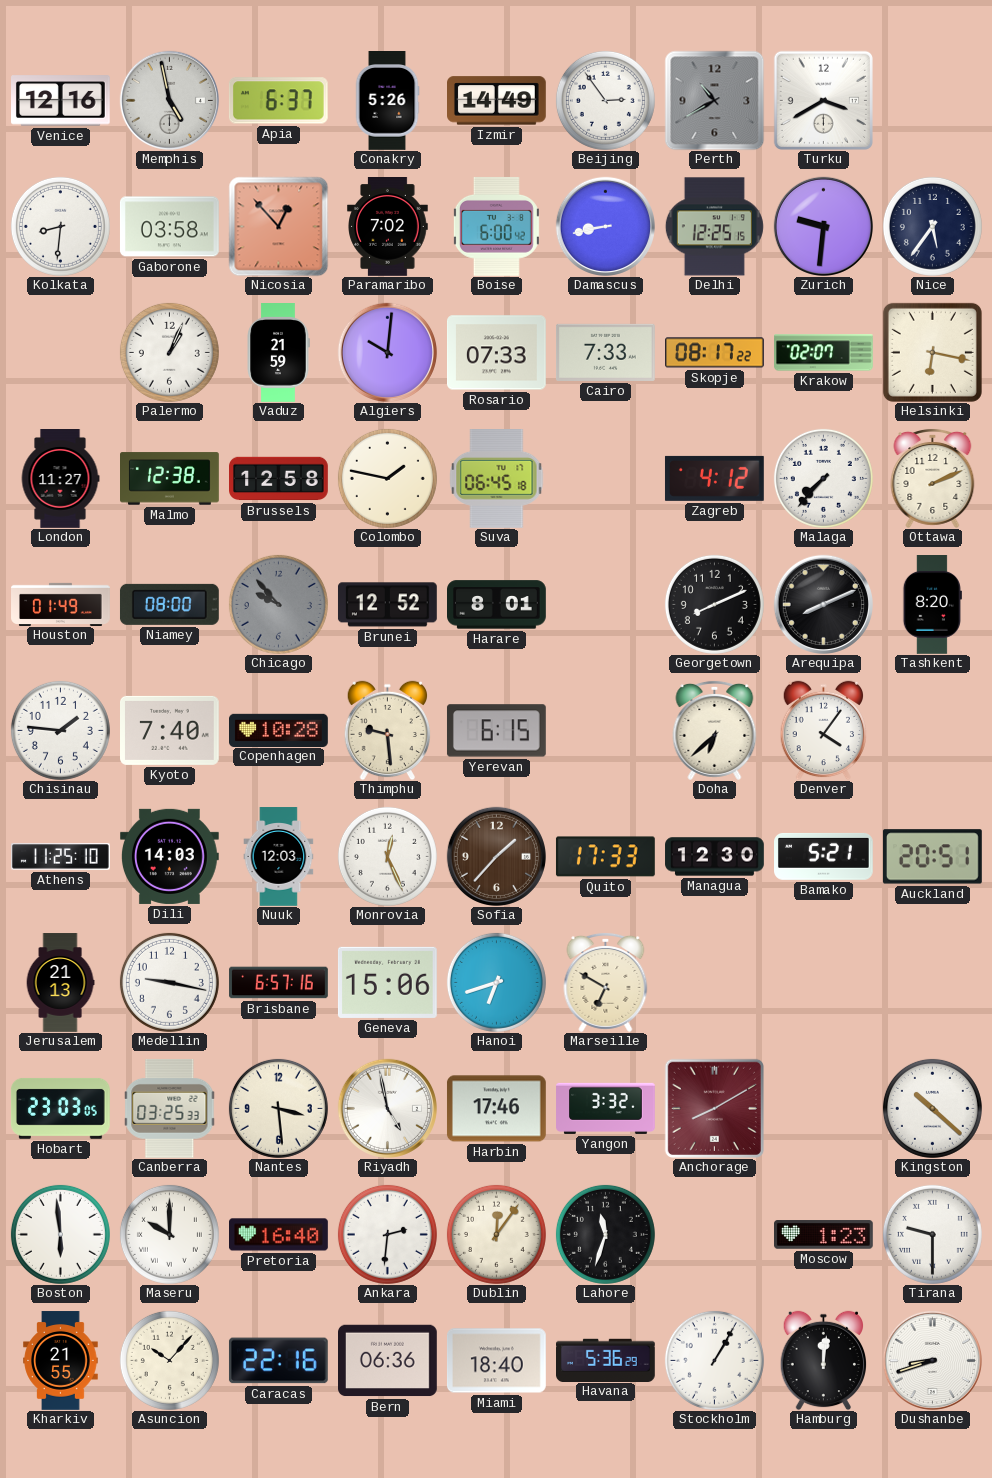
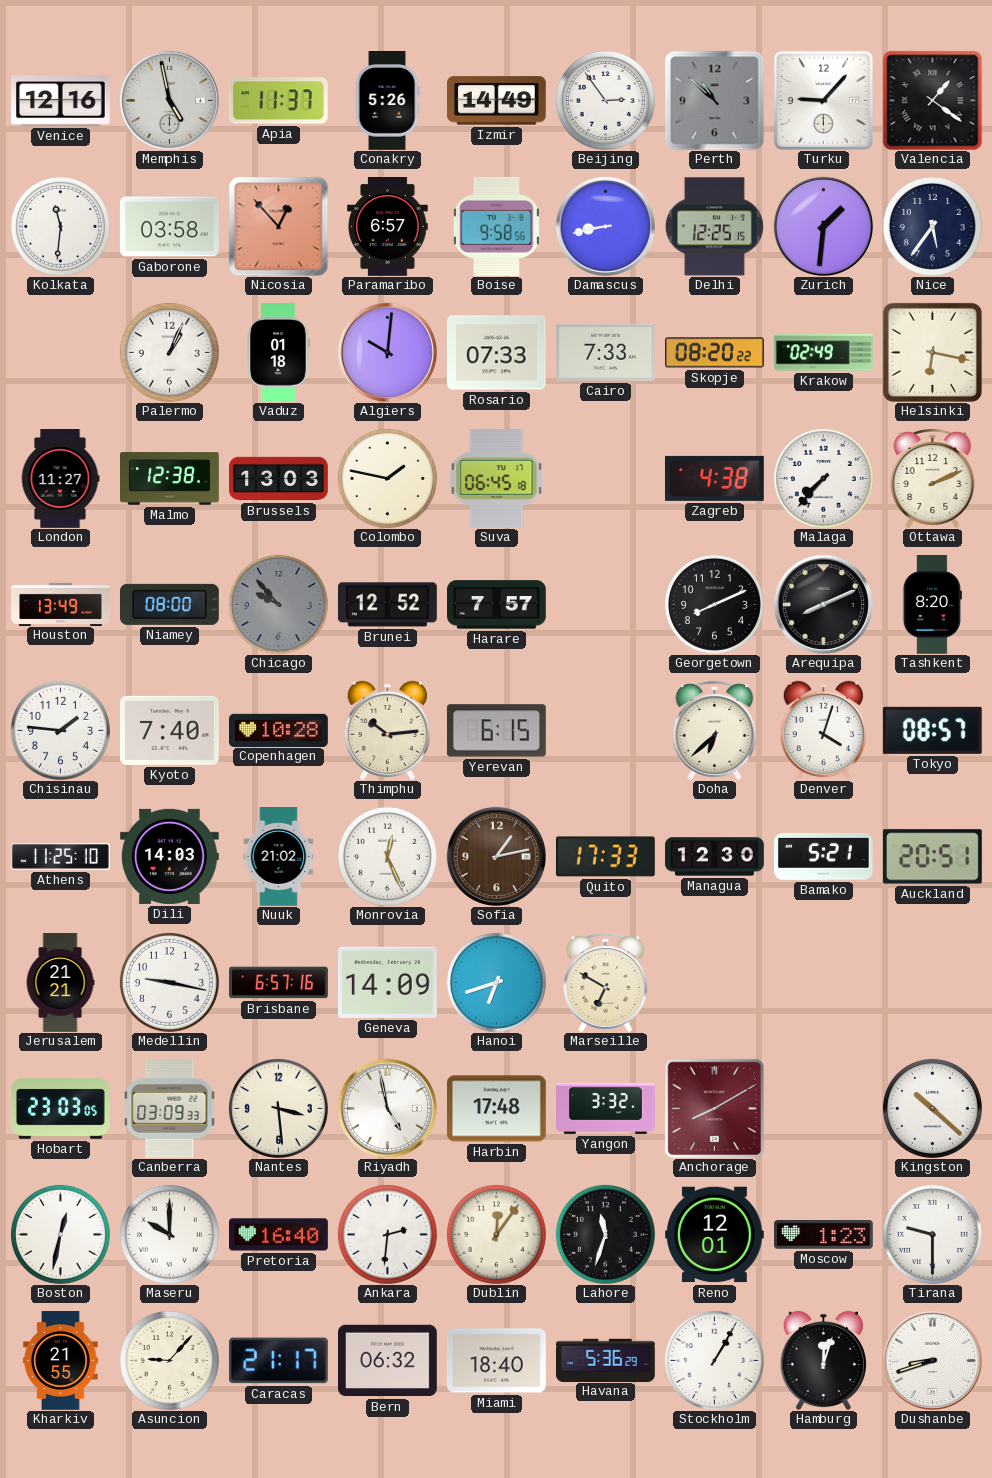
Apia: 6:37 -> 11:37 (278, 101)
Perth: 10:40 -> 10:52 (714, 100)
Turku: 3:40 -> 9:07 (823, 100)
Valencia: none -> 1:21 (932, 100)
Kolkata: 8:31 -> 11:31 (60, 226)
Paramaribo: 7:02 -> 6:57 (388, 227)
Boise: 6:00 -> 9:58 (496, 226)
Zurich: 9:31 -> 1:31 (823, 226)
Vaduz: 21:59 -> 01:18 (278, 353)
Skopje: 08:17 -> 08:20 (715, 353)
Krakow: 02:07 -> 02:49 (824, 353)
Brussels: 12:58 -> 13:03 (279, 479)
Zagreb: 4:12 -> 4:38 (714, 478)
Houston: 01:49 -> 13:49 (61, 604)
Harare: 8:01 -> 7:57 (497, 605)
Thimphu: 9:29 -> 10:14 (387, 730)
Denver: 4:06 -> 4:03 (823, 730)
Tokyo: none -> 08:57 (932, 730)
Nuuk: 12:03 -> 21:02 (279, 857)
Sofia: 1:37 -> 1:13 (496, 856)
Jerusalem: 21:13 -> 21:21 (60, 983)
Geneva: 15:06 -> 14:09 (387, 982)
Canberra: 03:25 -> 03:09 (170, 1108)
Harbin: 17:46 -> 17:48 (496, 1109)
Boston: 5:59 -> 12:32 (60, 1234)
Reno: none -> 12:01 (715, 1235)
Asuncion: 10:07 -> 9:07 (169, 1360)
Caracas: 22:16 -> 21:17 (278, 1361)
Bern: 06:36 -> 06:32 (388, 1361)
Hamburg: 12:01 -> 12:03 (823, 1360)
